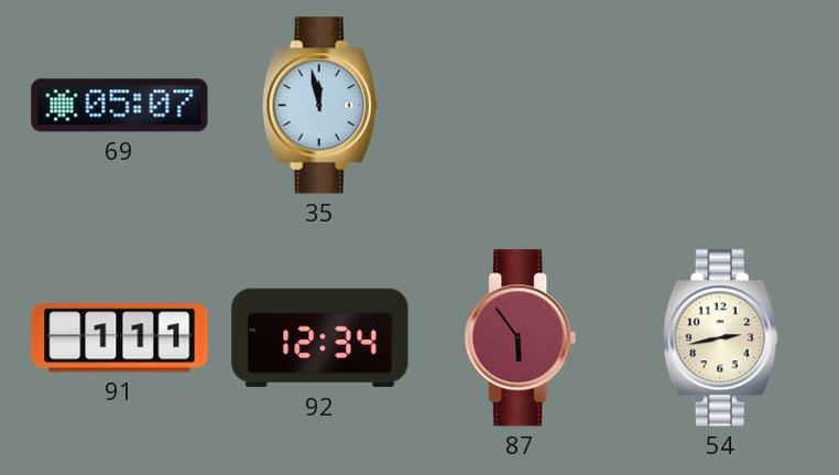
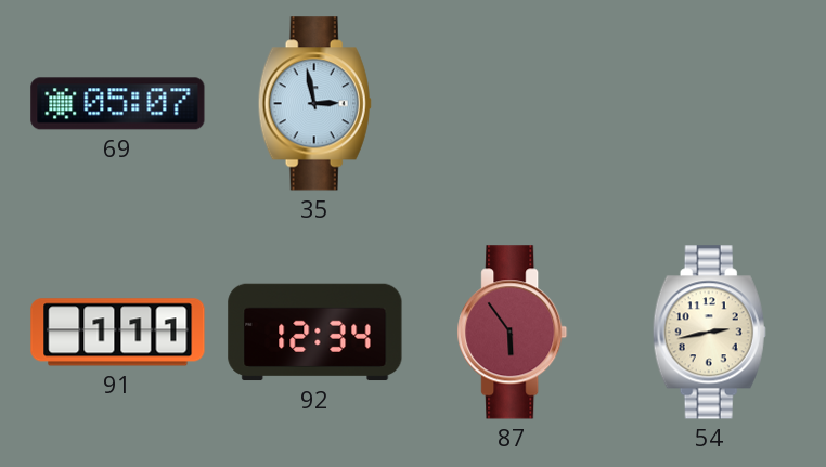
35: 11:58 -> 2:58 (314, 104)
